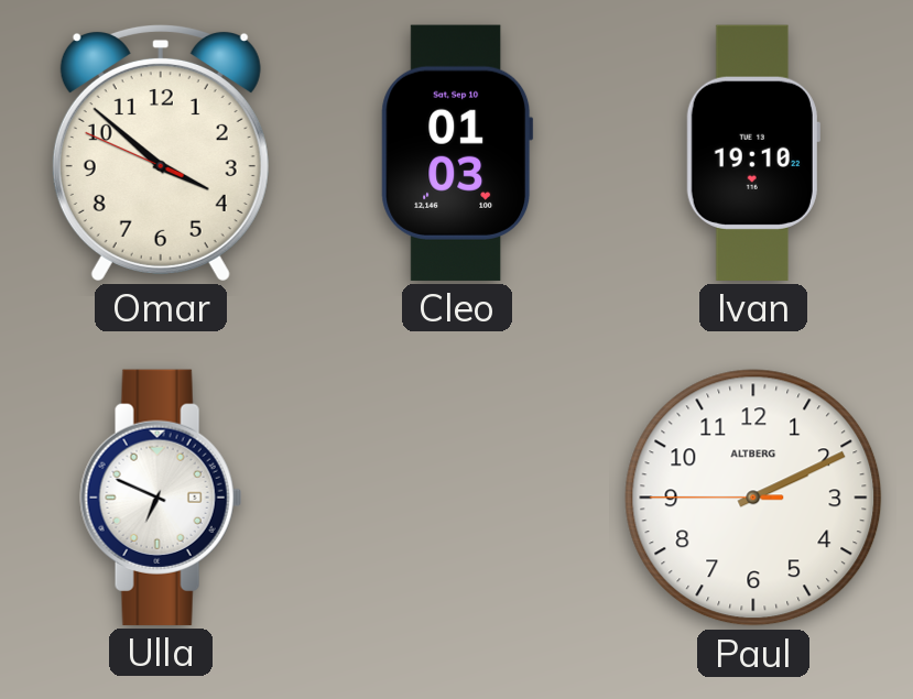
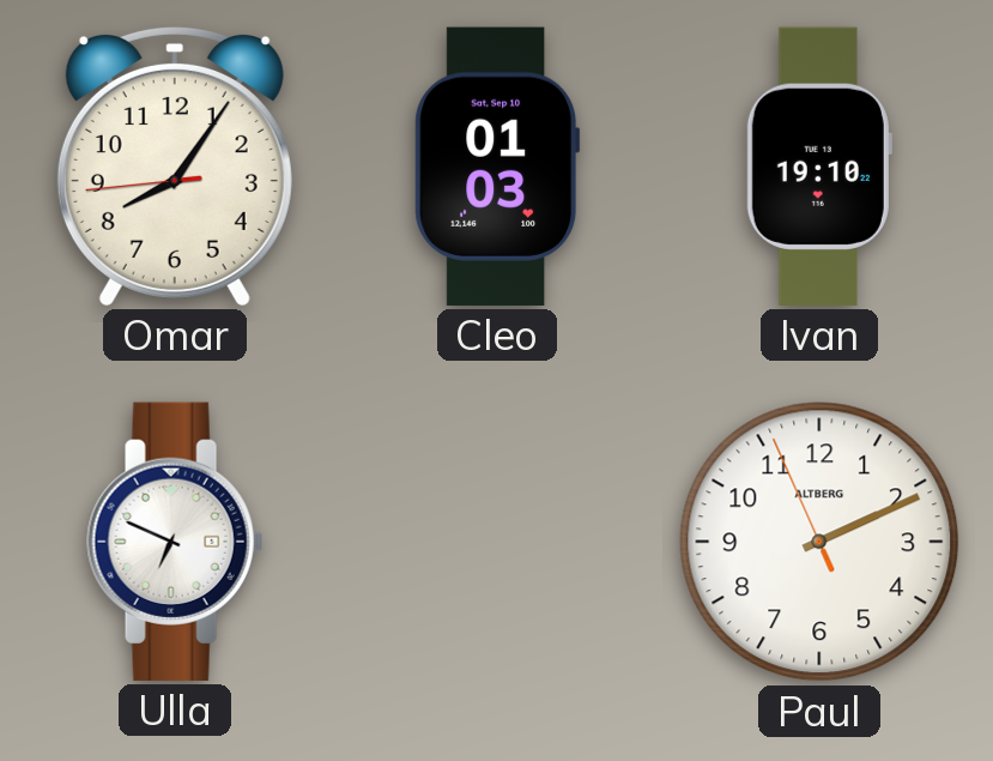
Omar: 3:51 -> 8:05 (175, 165)
Paul: 2:10:45 -> 2:10:56 (819, 542)
